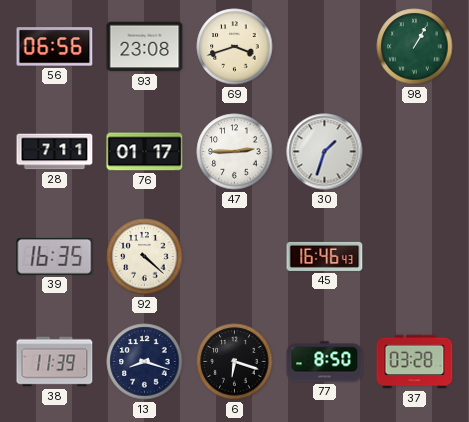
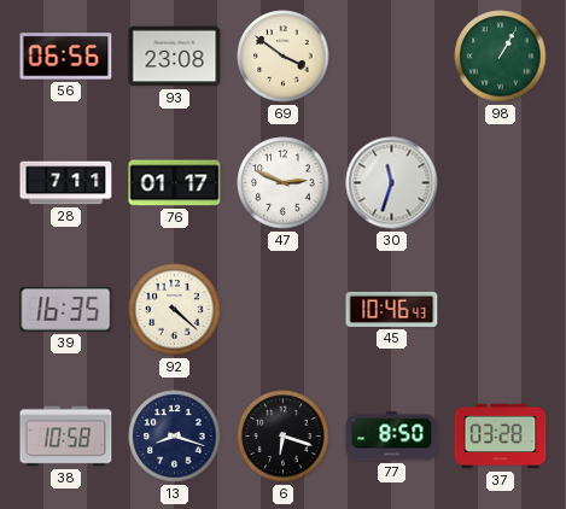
69: 3:42 -> 3:51 (284, 57)
47: 2:45 -> 2:49 (284, 183)
30: 1:33 -> 11:33 (392, 183)
45: 16:46 -> 10:46 (392, 309)
38: 11:39 -> 10:58 (66, 437)
